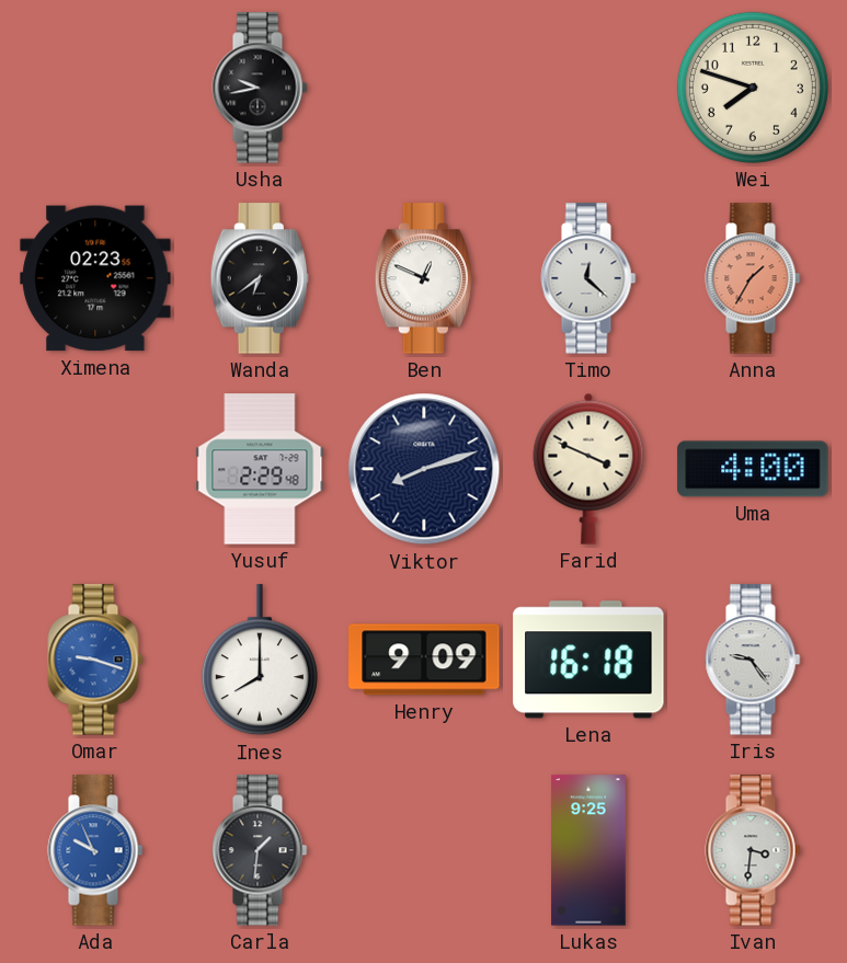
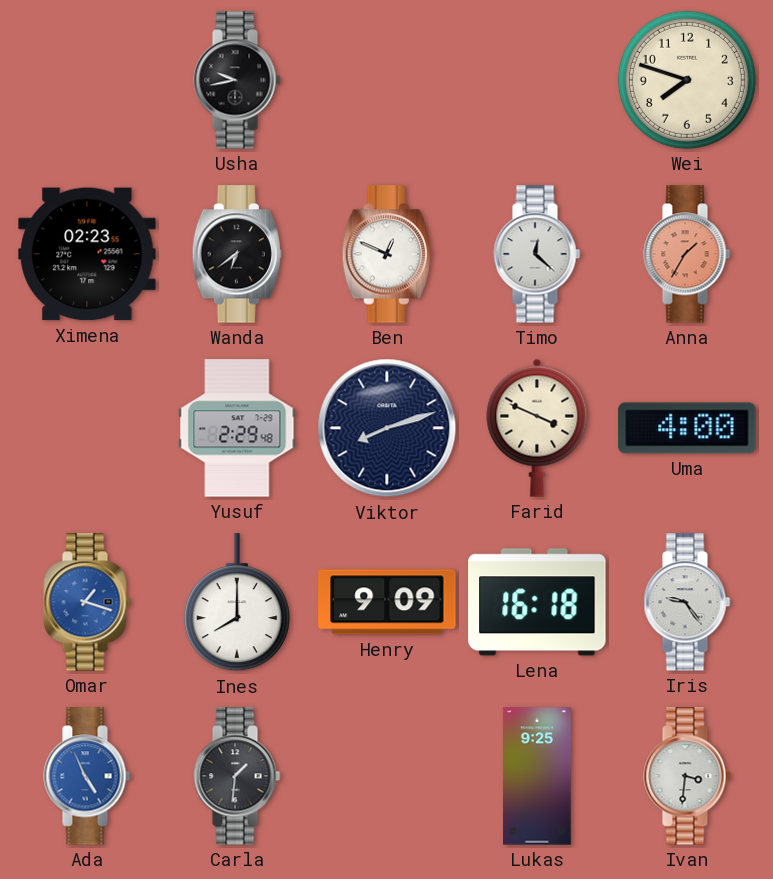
Omar: 9:18 -> 1:18 (87, 602)
Ada: 9:56 -> 4:56 (87, 776)
